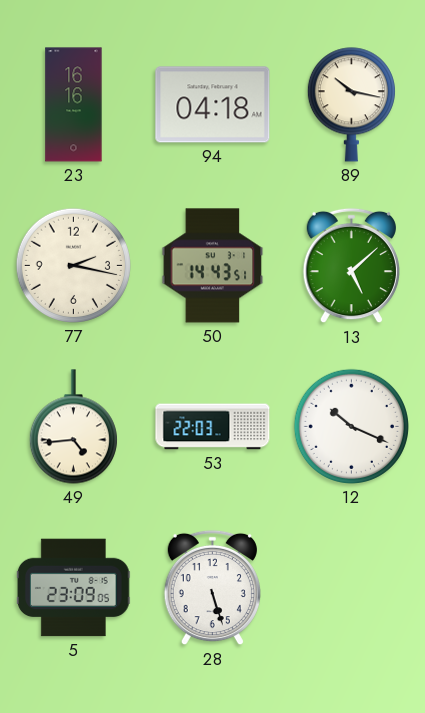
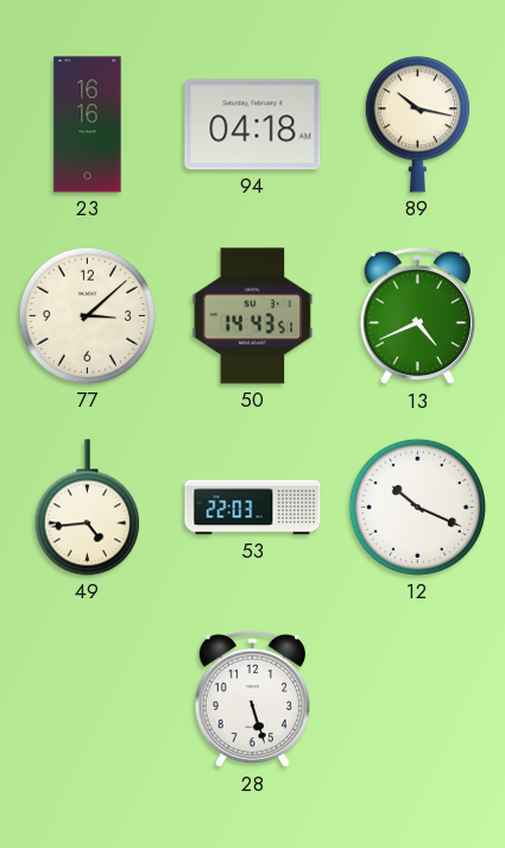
77: 2:17 -> 3:08 (87, 315)
13: 5:08 -> 4:41 (417, 316)
5: 23:09 -> none (73, 588)
